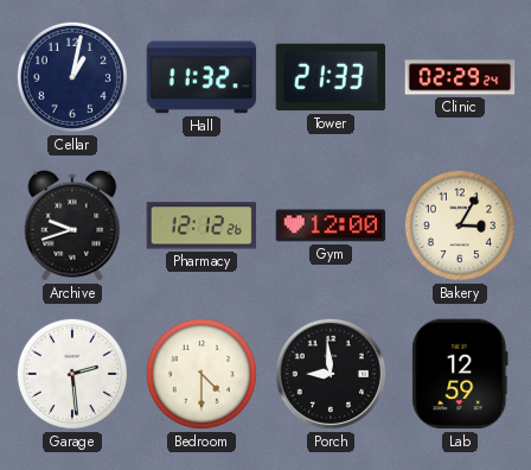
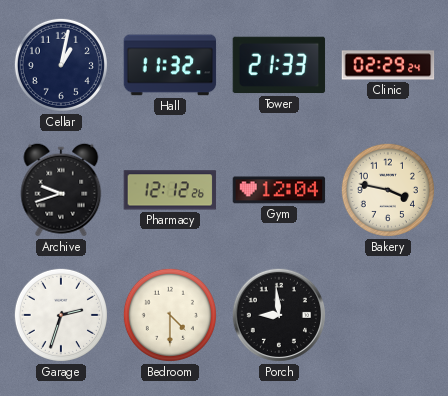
Gym: 12:00 -> 12:04 (279, 190)
Bakery: 3:05 -> 3:47 (388, 190)
Garage: 2:29 -> 2:33 (61, 315)
Lab: 12:59 -> none (460, 374)
